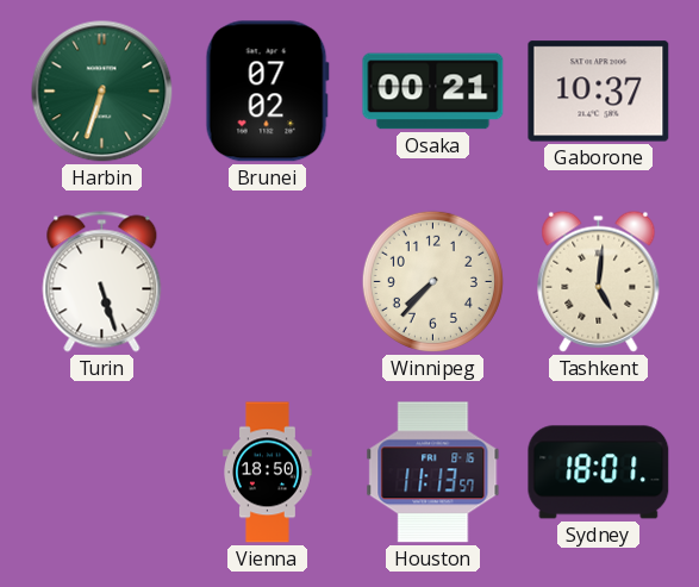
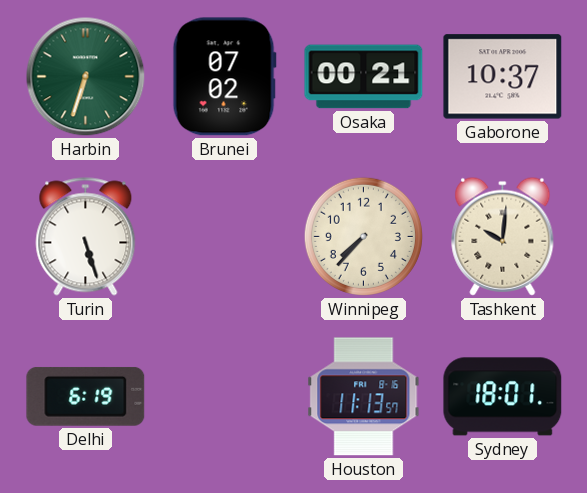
Tashkent: 5:01 -> 10:01 (503, 236)
Delhi: none -> 6:19 (86, 396)
Vienna: 18:50 -> none (268, 473)
